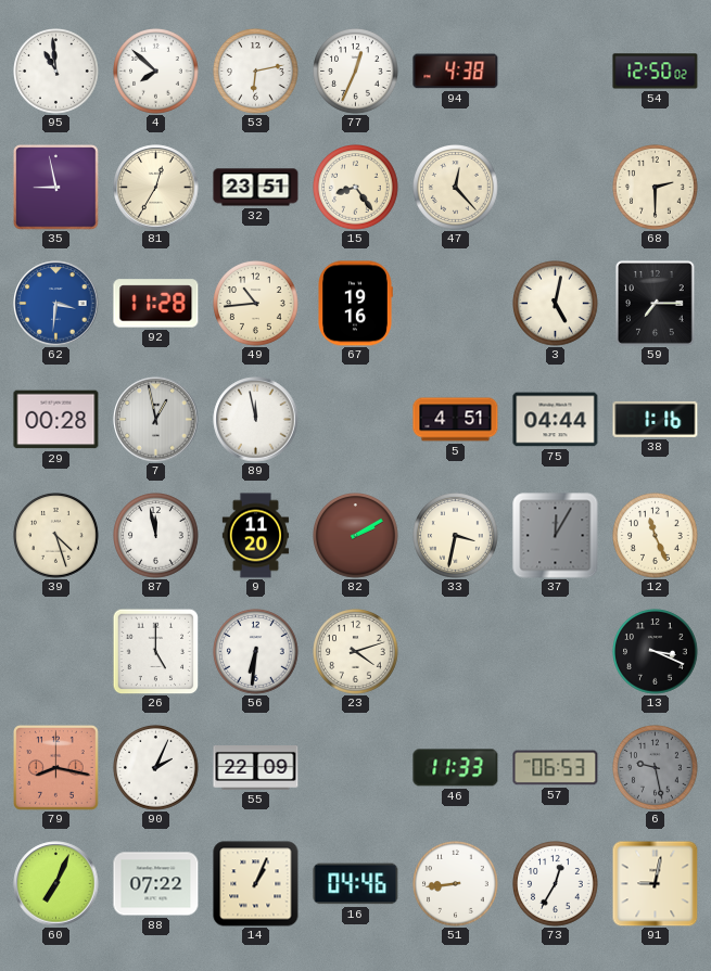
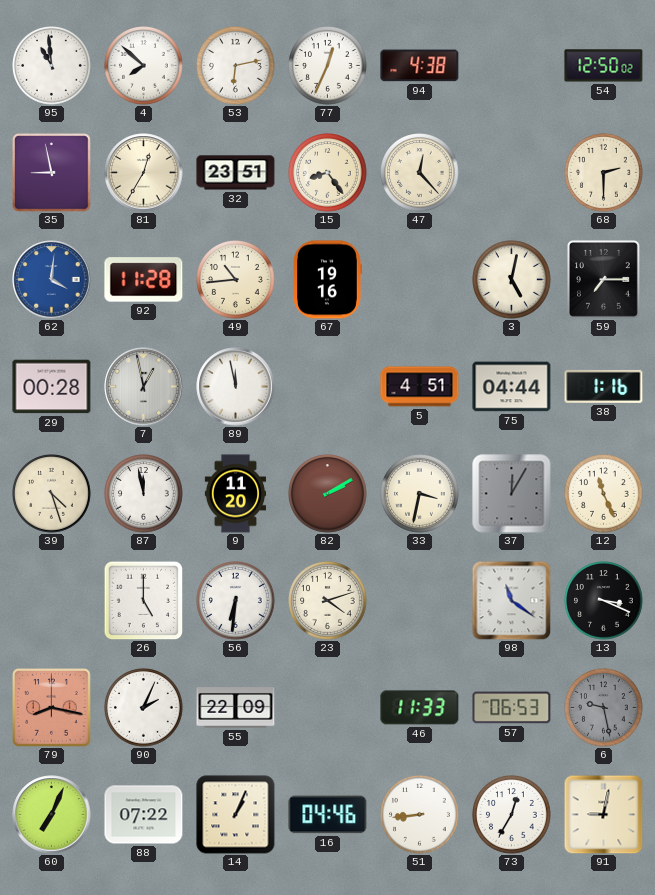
62: 3:31 -> 4:01 (52, 280)
98: none -> 11:21 (511, 600)
